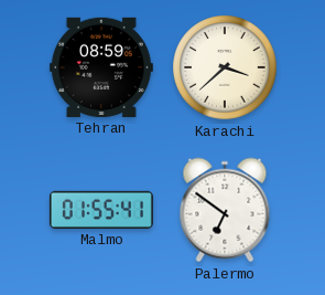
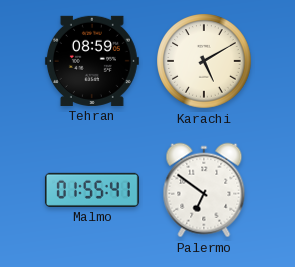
Karachi: 3:38 -> 5:10 (204, 61)
